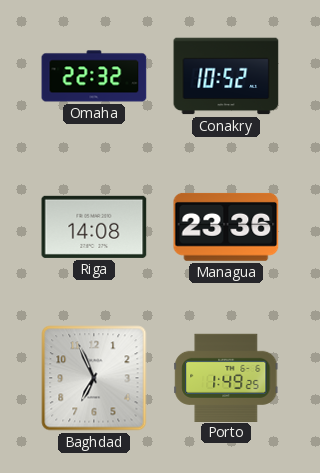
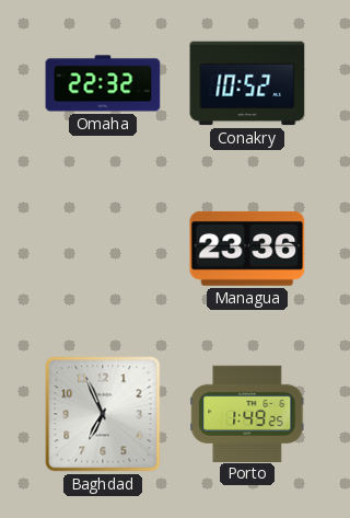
Riga: 14:08 -> none (94, 227)
